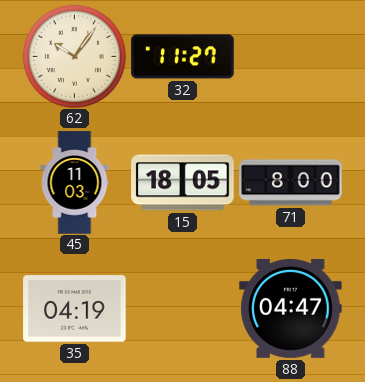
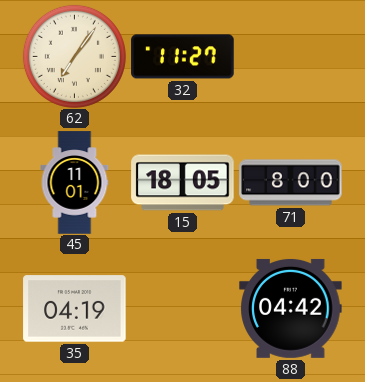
62: 10:06 -> 7:06 (74, 56)
45: 11:03 -> 11:01 (75, 183)
88: 04:47 -> 04:42 (291, 308)
